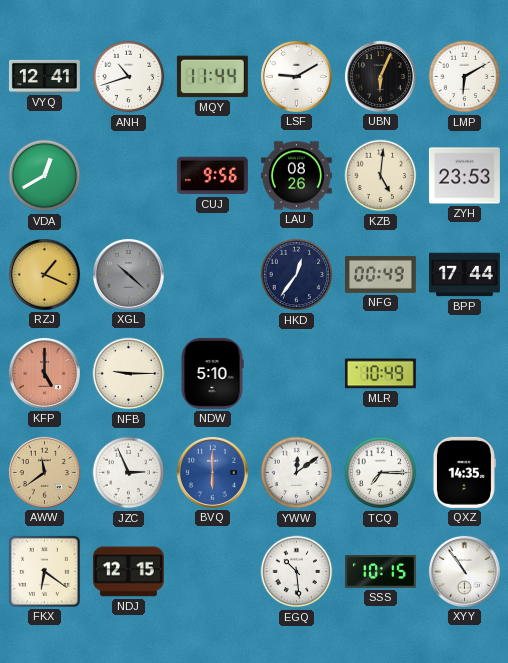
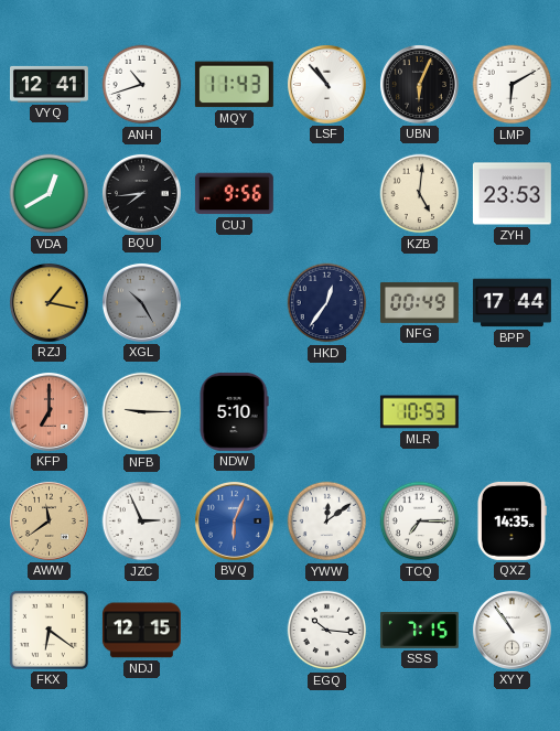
MQY: 11:44 -> 11:43 (234, 85)
LSF: 9:10 -> 10:53 (326, 84)
BQU: none -> 7:44 (141, 193)
LAU: 08:26 -> none (296, 176)
RZJ: 1:19 -> 1:17 (49, 302)
XGL: 10:22 -> 10:25 (141, 302)
KFP: 5:00 -> 7:00 (49, 411)
MLR: 10:49 -> 10:53 (419, 412)
BVQ: 6:00 -> 6:04 (234, 520)
EGQ: 10:29 -> 10:16 (327, 631)
SSS: 10:15 -> 7:15 (419, 631)
